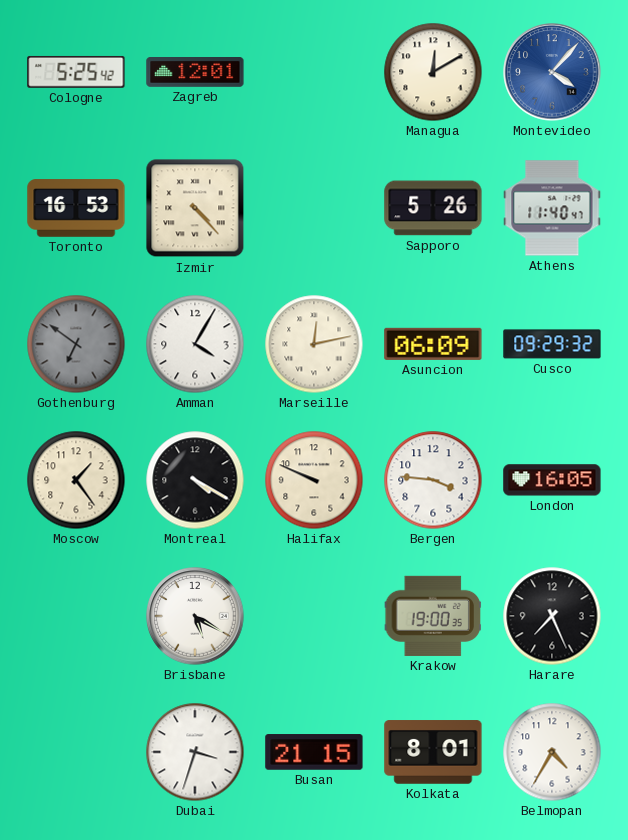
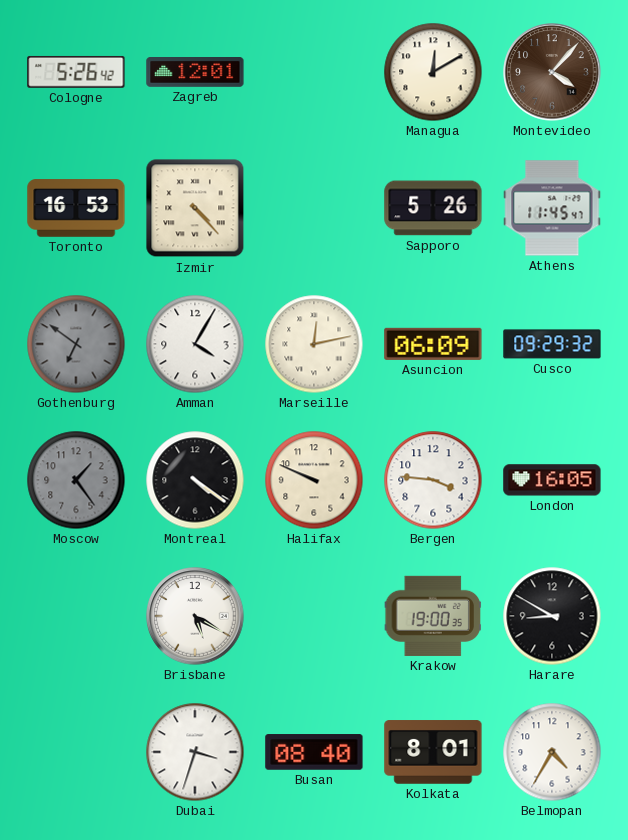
Cologne: 5:25 -> 5:26 (76, 72)
Montevideo dial: blue -> brown (552, 72)
Athens: 11:40 -> 11:45 (552, 208)
Moscow dial: cream -> grey (76, 480)
Montreal: 4:20 -> 4:21 (195, 480)
Harare: 7:26 -> 8:50 (552, 616)
Busan: 21:15 -> 08:40 (314, 752)
